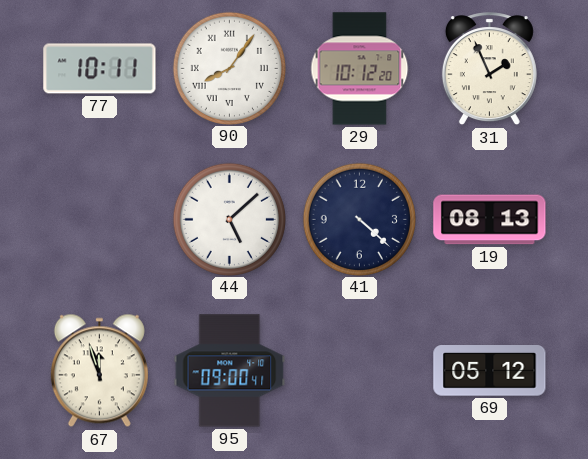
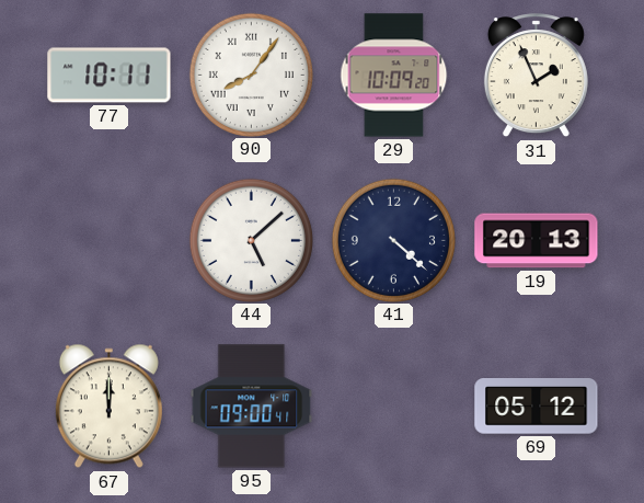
29: 10:12 -> 10:09 (394, 76)
19: 08:13 -> 20:13 (537, 241)
67: 11:57 -> 12:00 (108, 407)
